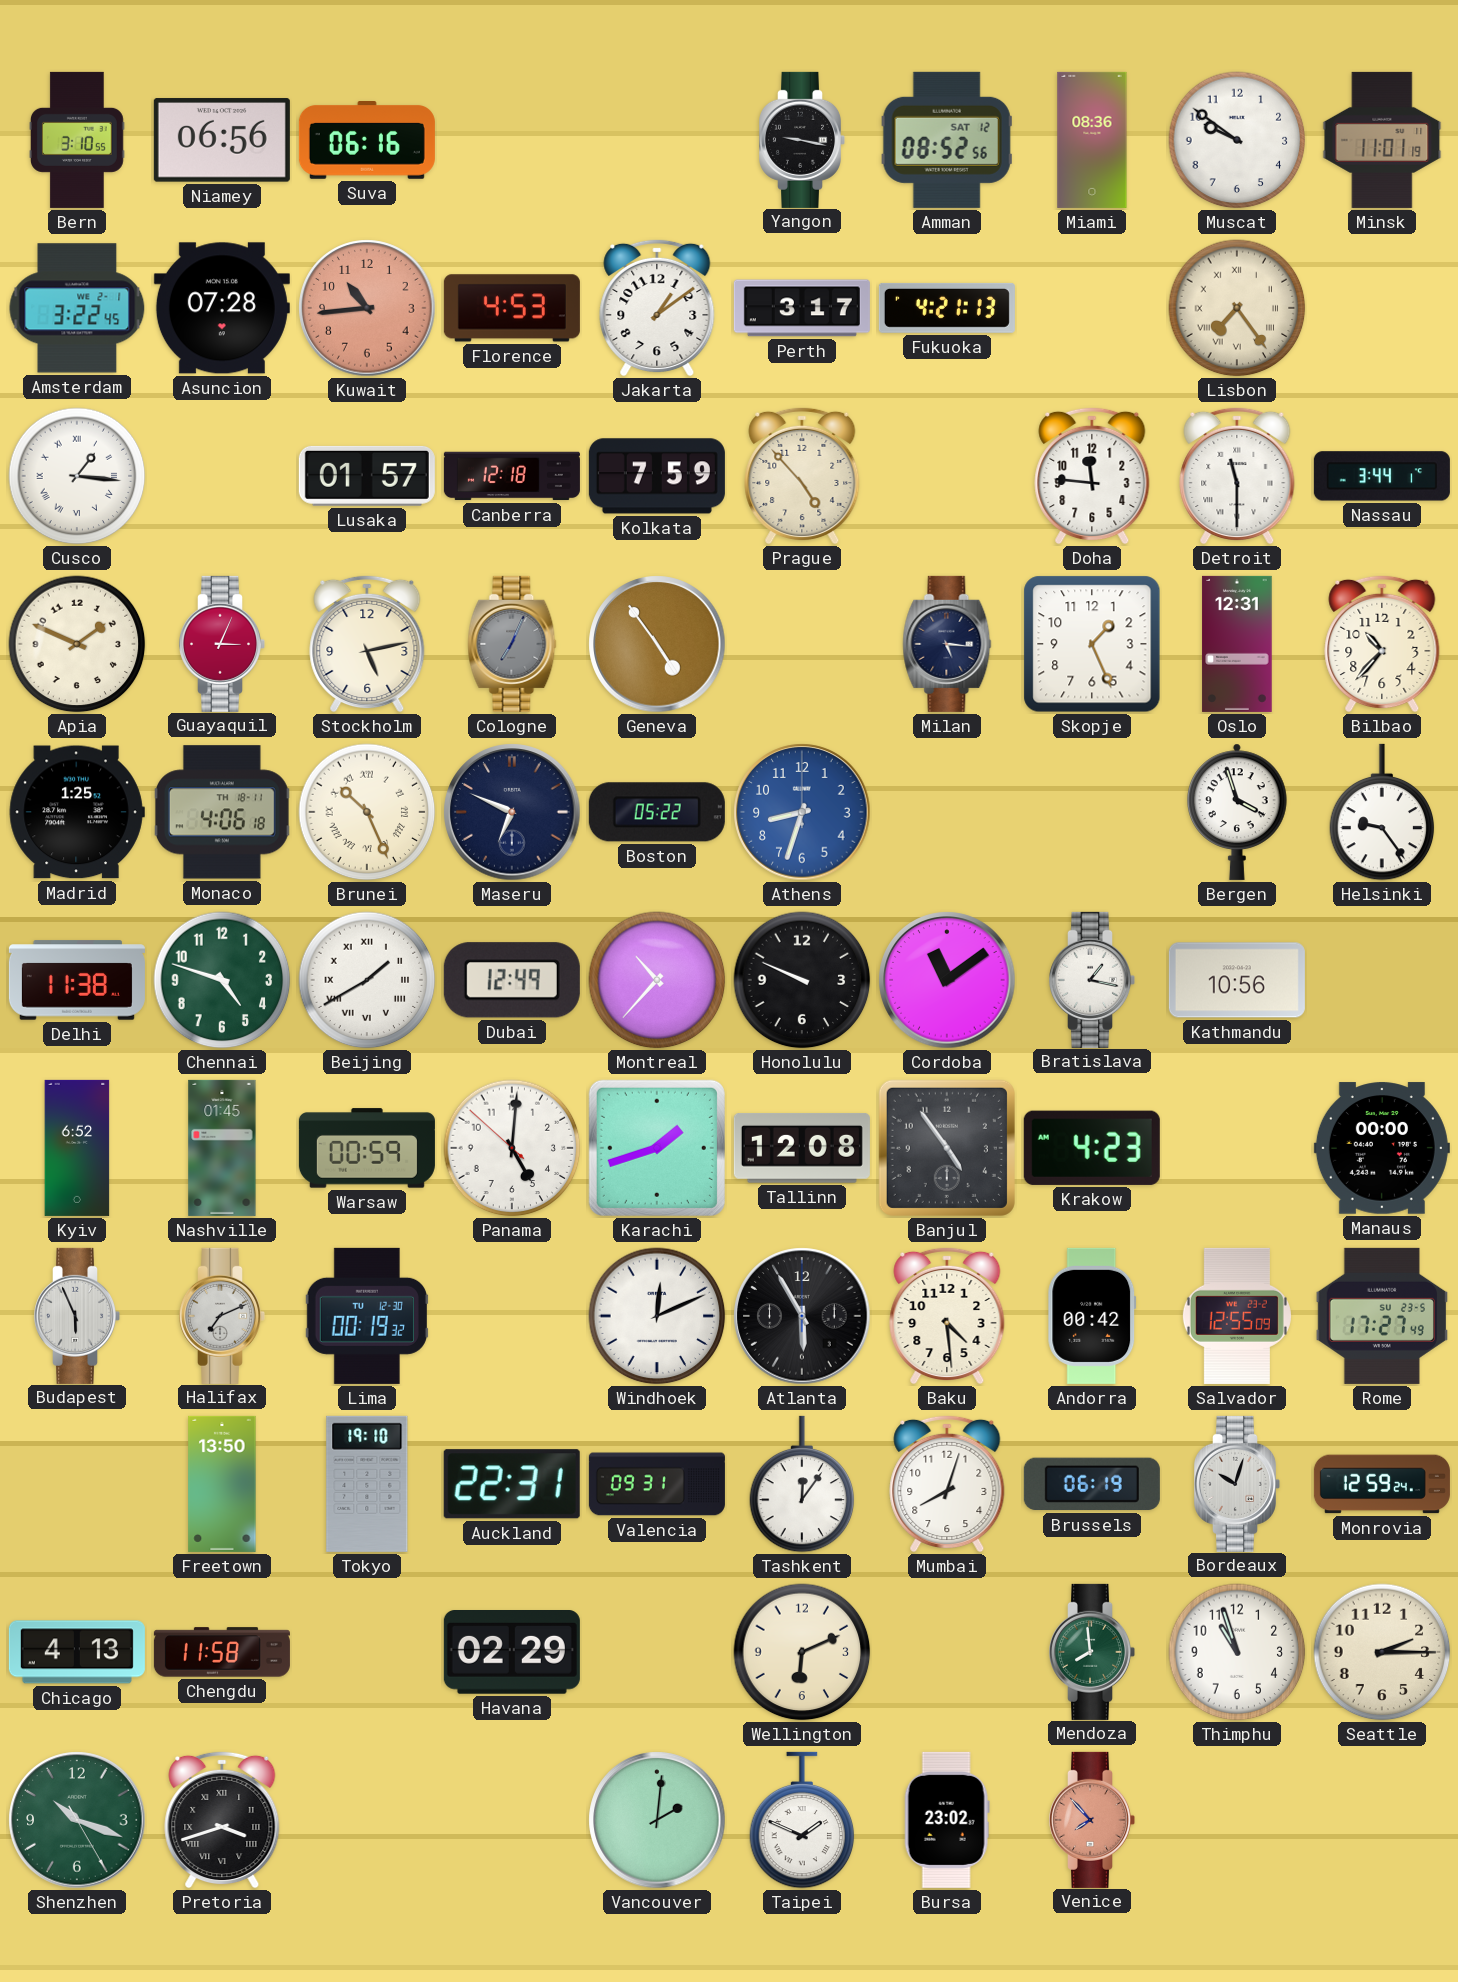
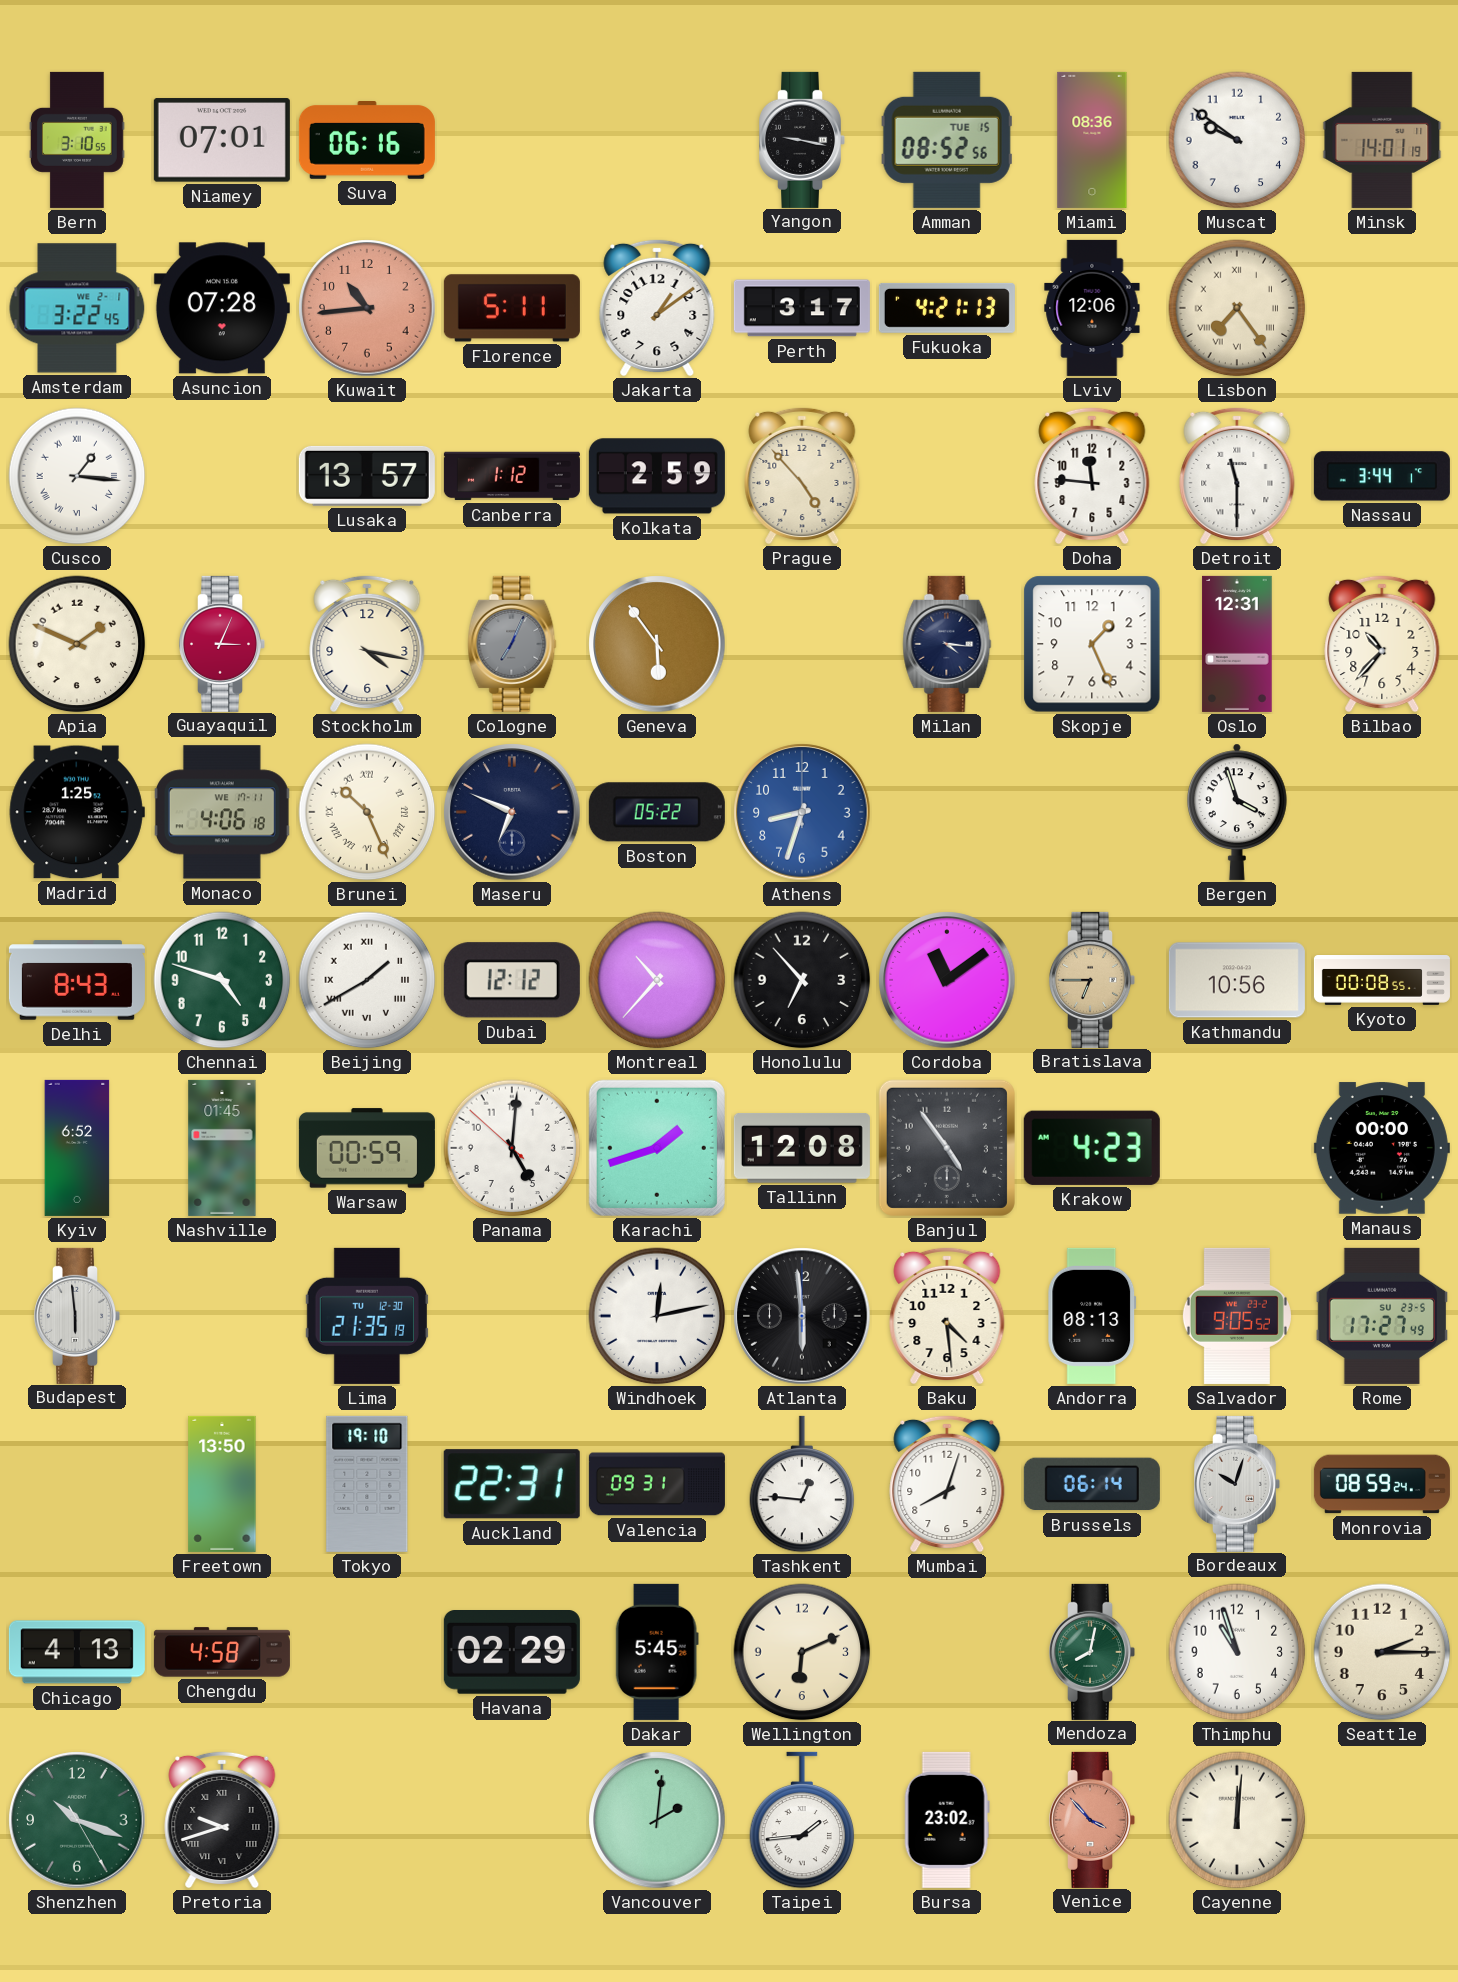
Niamey: 06:56 -> 07:01 (222, 140)
Amman date: SAT 12 -> TUE 15 (947, 140)
Minsk: 11:01 -> 14:01 (1382, 140)
Florence: 4:53 -> 5:11 (512, 308)
Lviv: none -> 12:06 (1092, 308)
Lusaka: 01:57 -> 13:57 (367, 476)
Canberra: 12:18 -> 1:12 (512, 476)
Kolkata: 7:59 -> 2:59 (657, 476)
Stockholm: 5:13 -> 4:17 (367, 644)
Geneva: 4:54 -> 5:54 (657, 644)
Milan: 5:16 -> 4:16 (947, 644)
Monaco date: TH 18-11 -> WE 17-11 (222, 812)
Helsinki: 9:24 -> none (1382, 812)
Delhi: 11:38 -> 8:43 (77, 980)
Dubai: 12:49 -> 12:12 (512, 980)
Honolulu: 9:49 -> 6:53 (802, 980)
Bratislava: 1:17 -> 6:45 (1093, 980)
Bratislava dial: white -> champagne (1093, 980)
Kyoto: none -> 00:08 (1382, 981)
Budapest: 5:56 -> 5:59 (78, 1316)
Halifax: 7:11 -> none (223, 1316)
Lima: 00:19 -> 21:35 (367, 1316)
Windhoek: 12:11 -> 12:13 (657, 1316)
Atlanta: 5:55 -> 5:59 (802, 1316)
Andorra: 00:42 -> 08:13 (1092, 1316)
Salvador: 12:55 -> 9:05 (1237, 1316)
Tashkent: 12:06 -> 12:46 (802, 1484)
Brussels: 06:19 -> 06:14 (1092, 1484)
Monrovia: 12:59 -> 08:59 (1382, 1484)
Chengdu: 11:58 -> 4:58 (222, 1652)
Dakar: none -> 5:45 (657, 1652)
Mendoza: 7:59 -> 8:02 (1093, 1652)
Pretoria: 3:42 -> 9:42 (222, 1820)
Taipei: 1:49 -> 1:44 (802, 1820)
Venice: 7:53 -> 3:53 (1093, 1820)
Cayenne: none -> 12:01 (1237, 1820)
